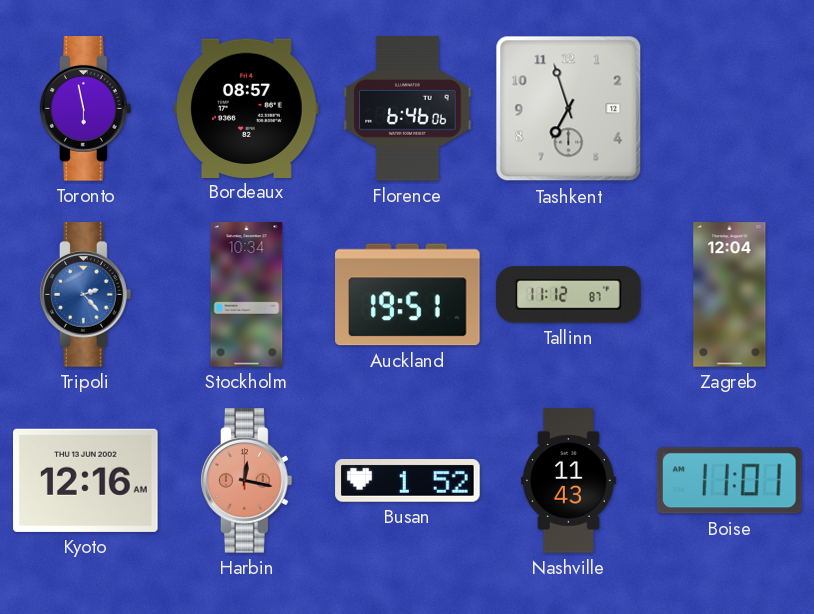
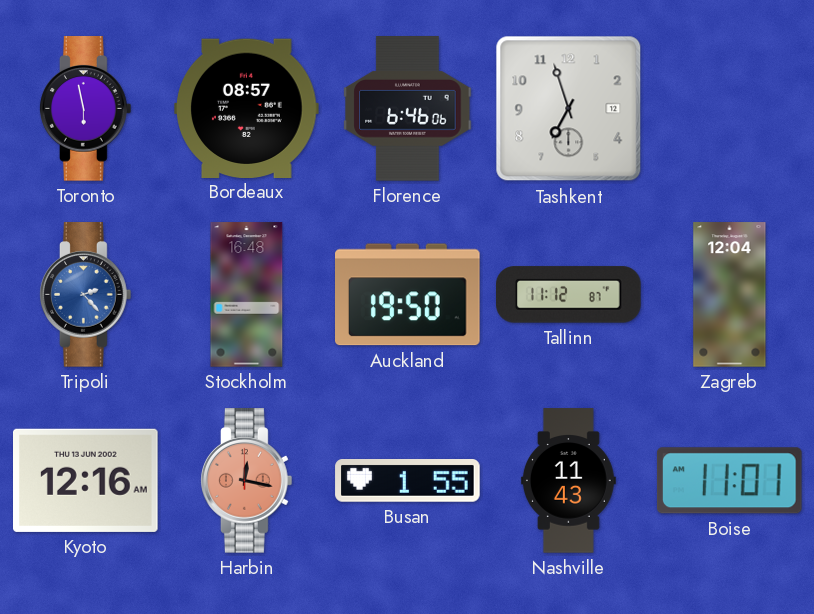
Stockholm: 10:34 -> 16:48 (247, 295)
Auckland: 19:51 -> 19:50 (408, 295)
Busan: 1:52 -> 1:55 (408, 481)
